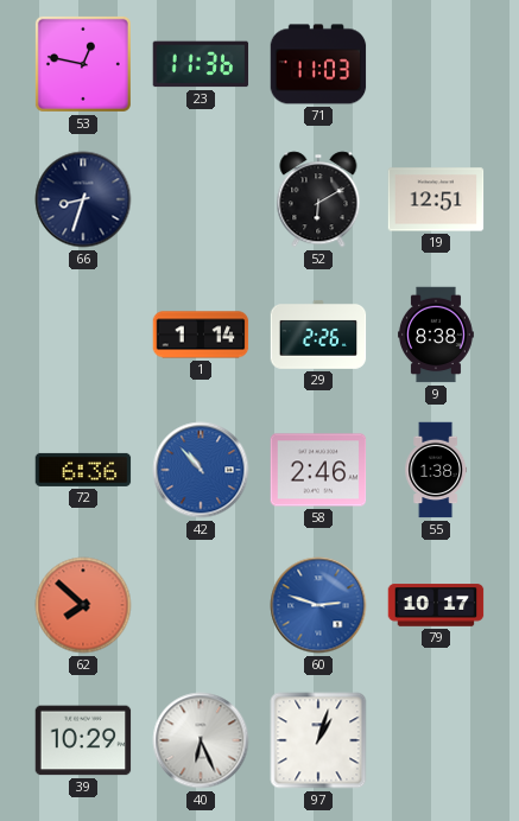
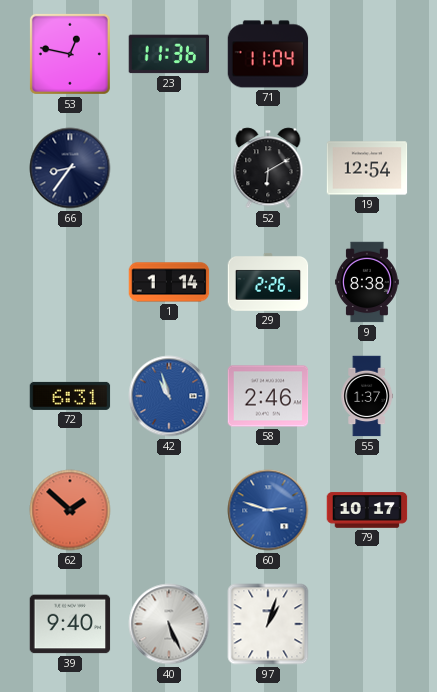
71: 11:03 -> 11:04 (268, 54)
66: 8:33 -> 8:36 (70, 168)
19: 12:51 -> 12:54 (367, 168)
72: 6:36 -> 6:31 (70, 396)
42: 10:53 -> 10:57 (169, 396)
55: 1:38 -> 1:37 (366, 396)
62: 7:52 -> 1:52 (70, 510)
39: 10:29 -> 9:40 (70, 624)
40: 6:26 -> 5:26 (169, 624)
